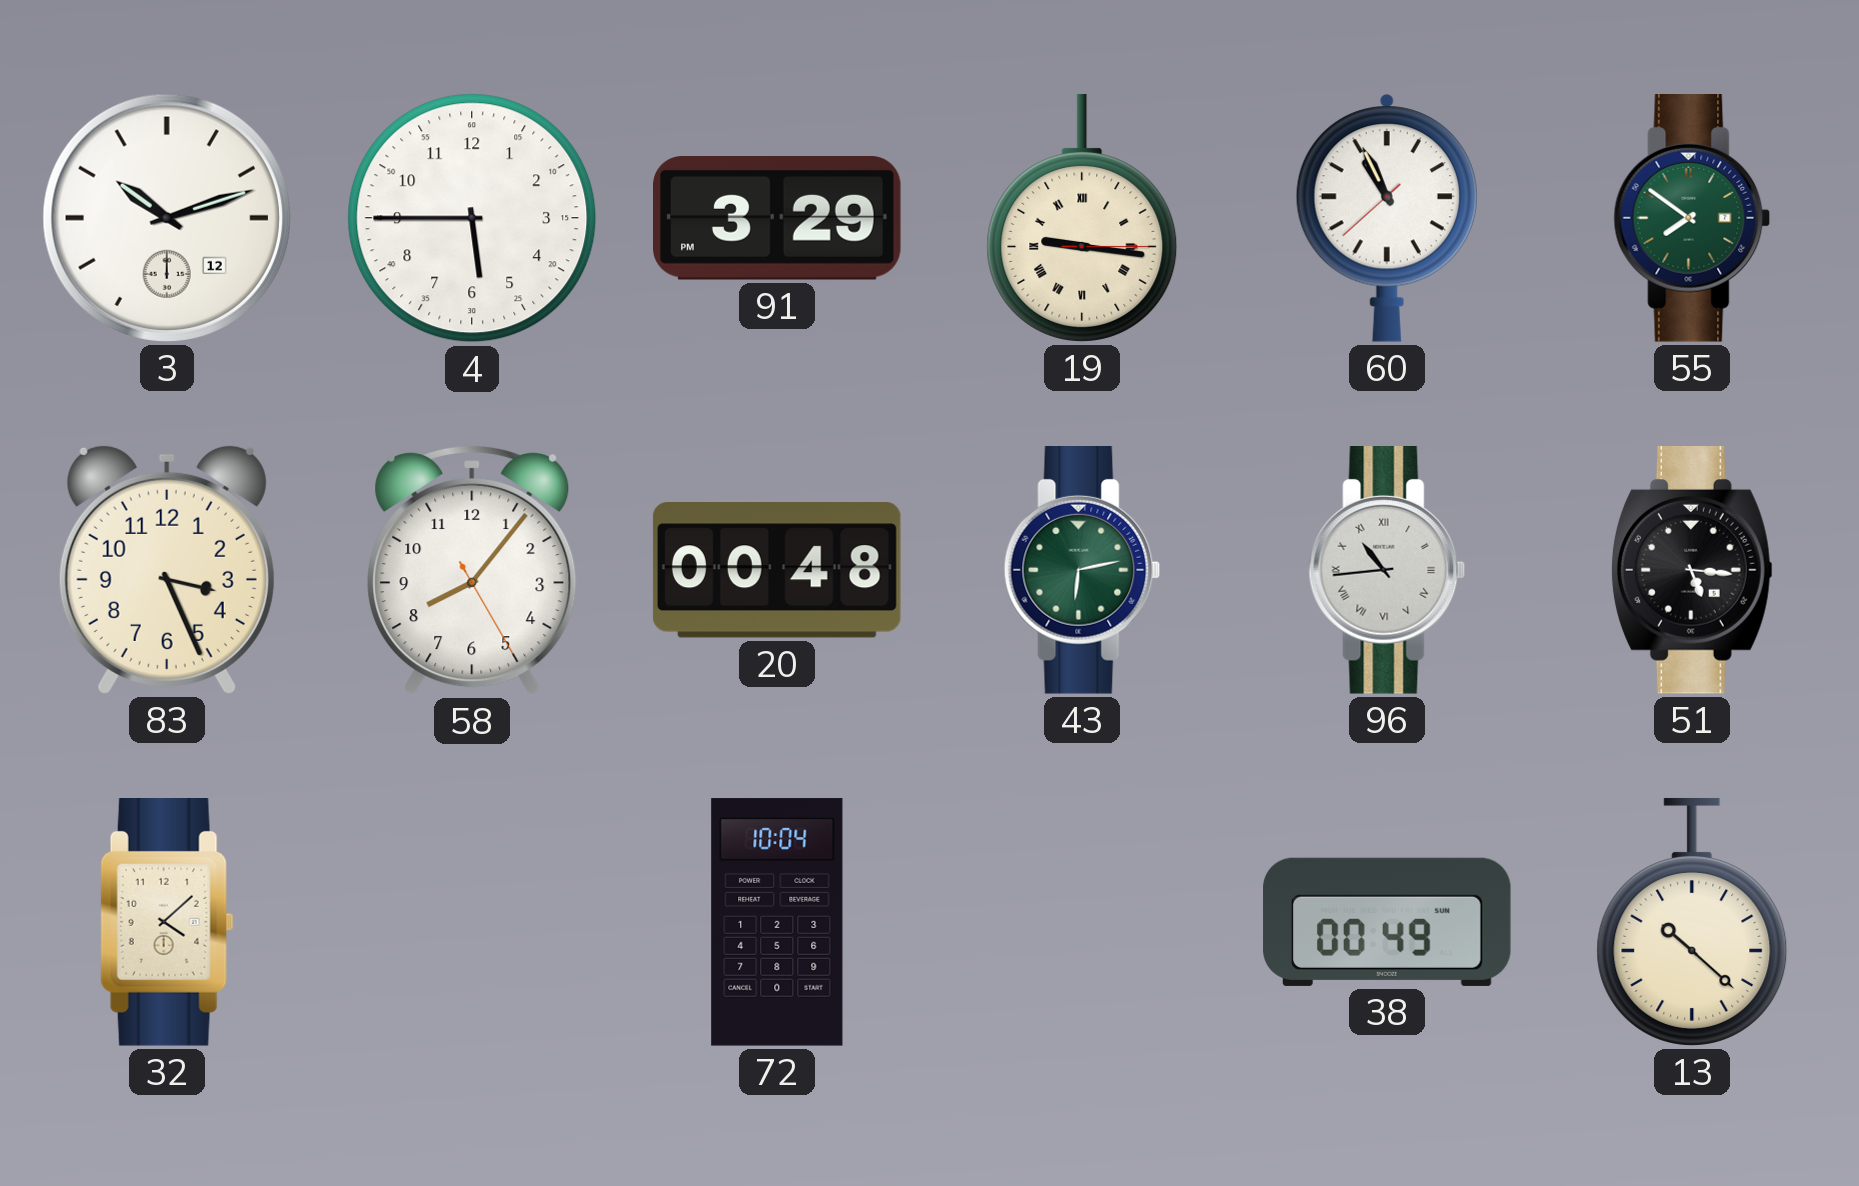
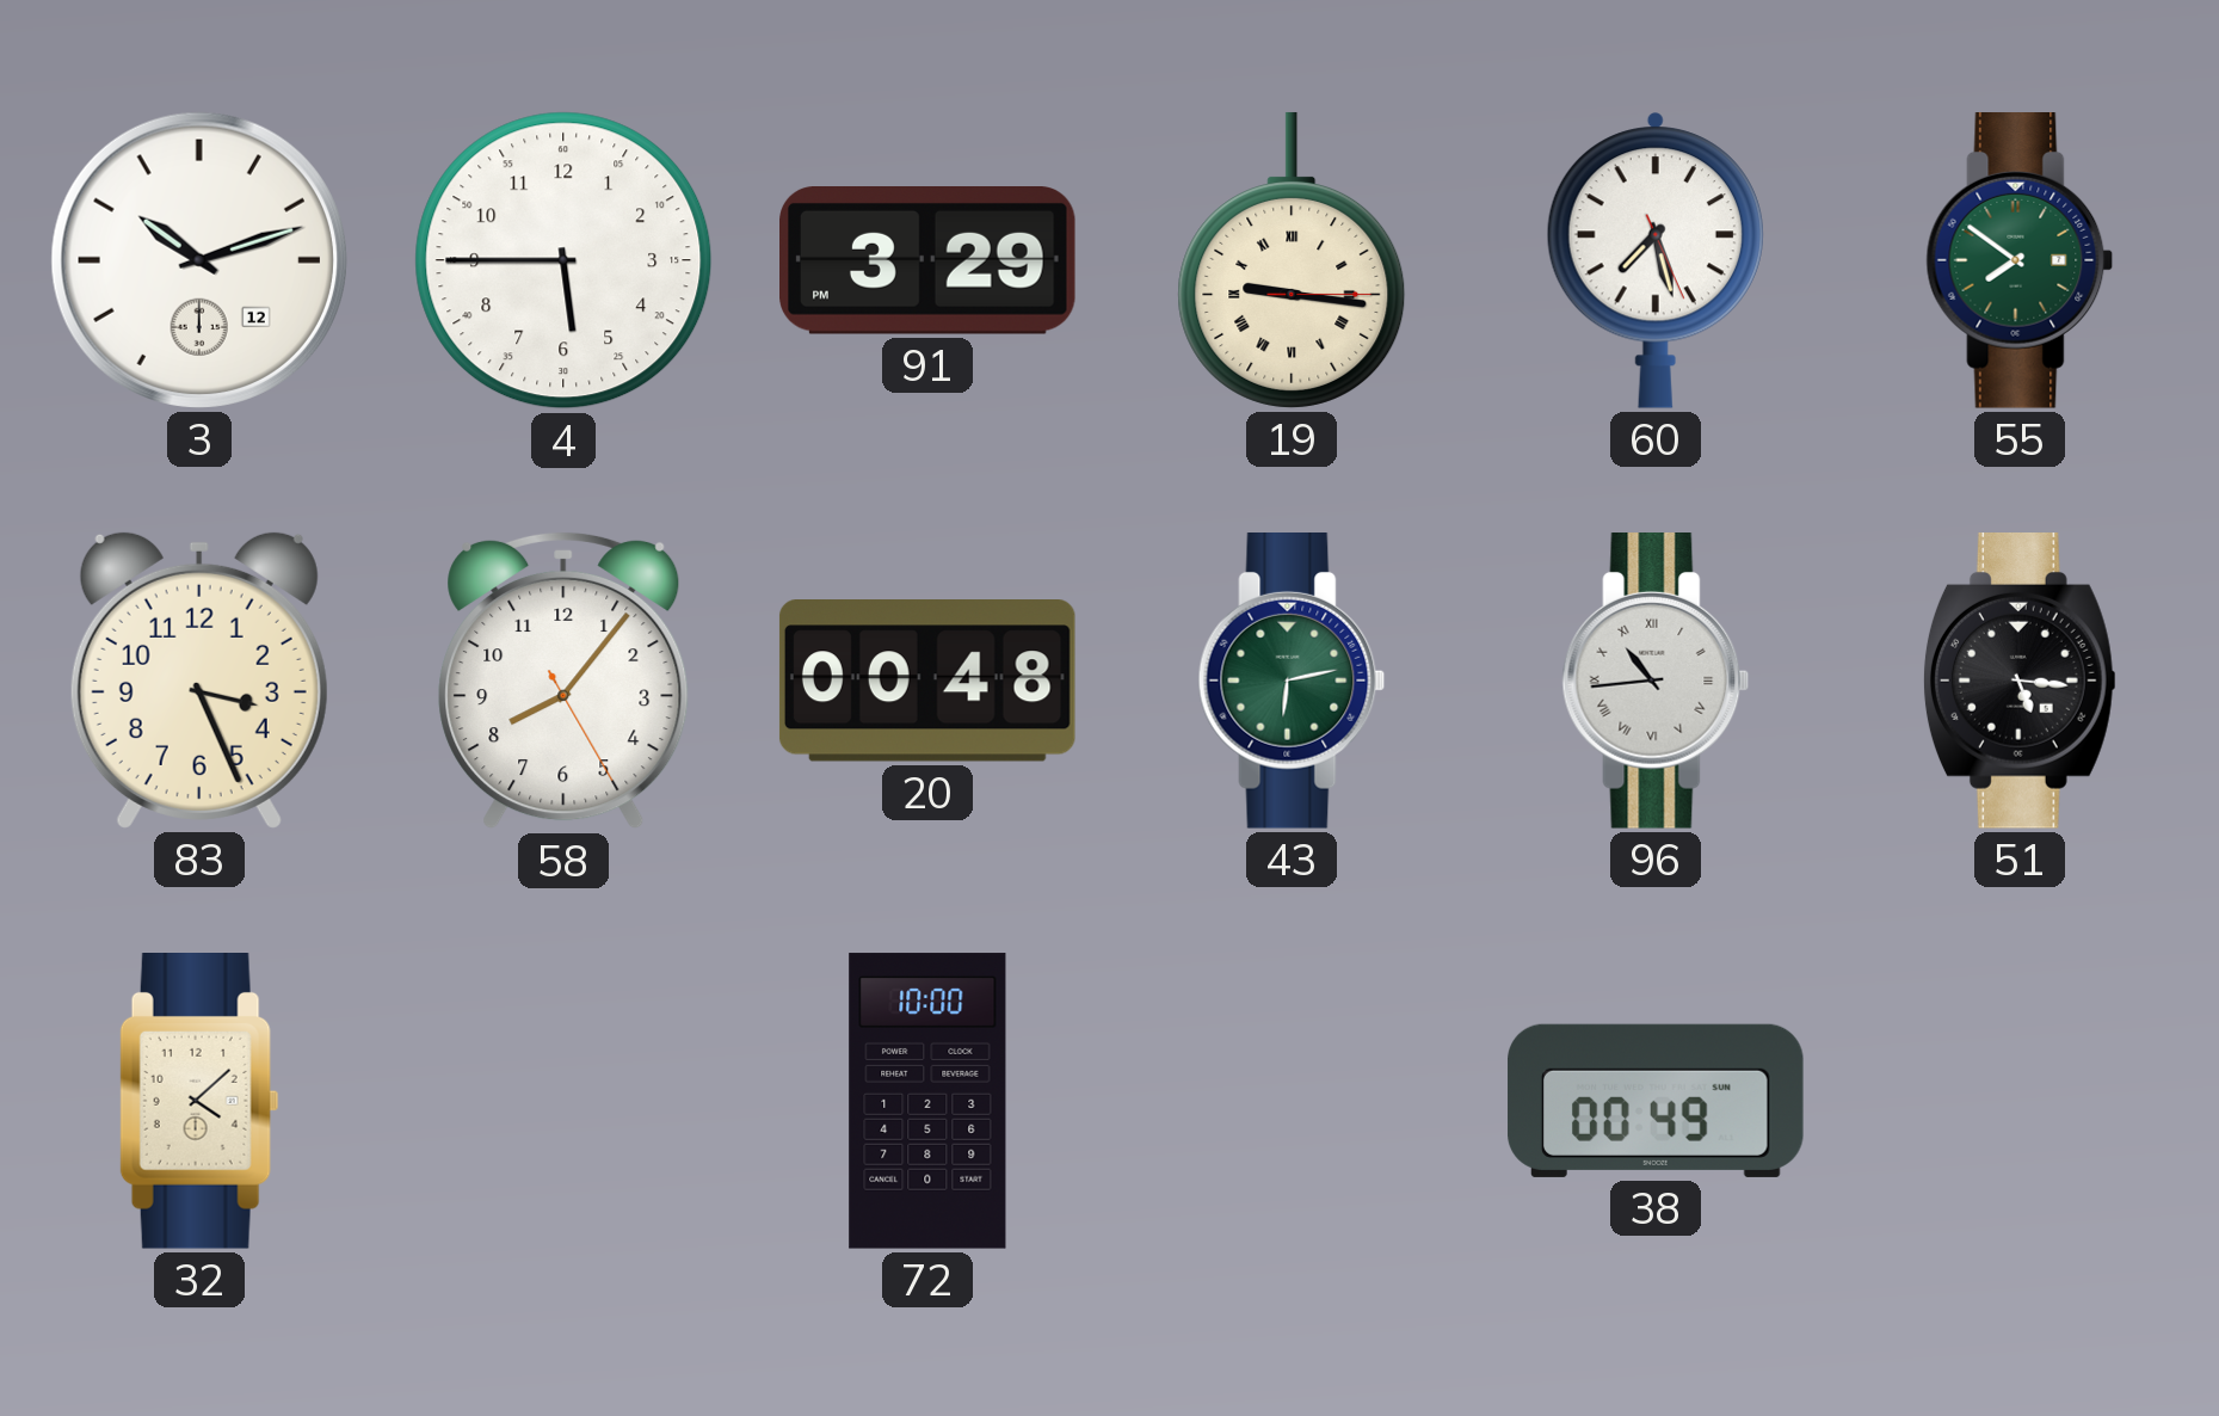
60: 10:55 -> 7:27 (1656, 260)
72: 10:04 -> 10:00 (927, 1101)
13: 10:22 -> none (1692, 922)
